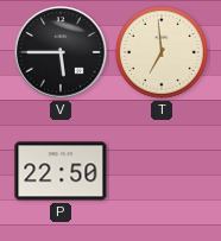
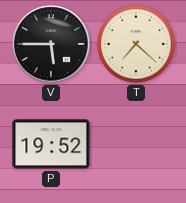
T: 6:59 -> 7:22 (136, 44)
P: 22:50 -> 19:52 (51, 144)
